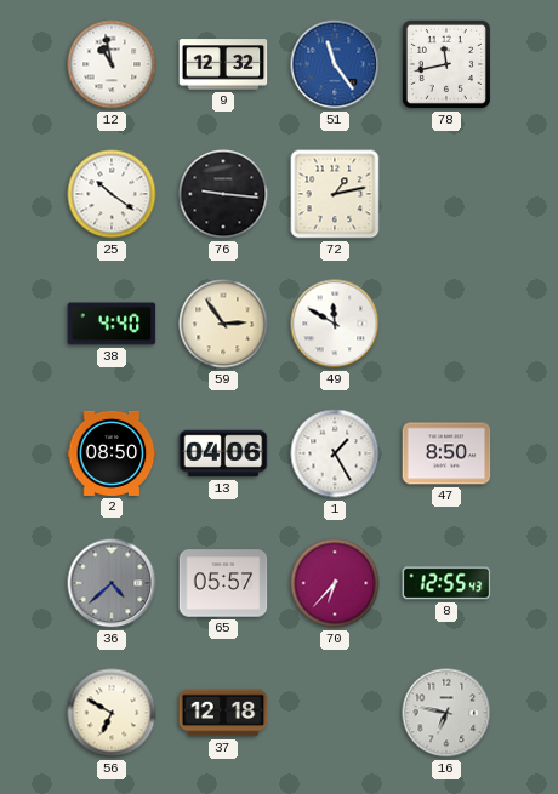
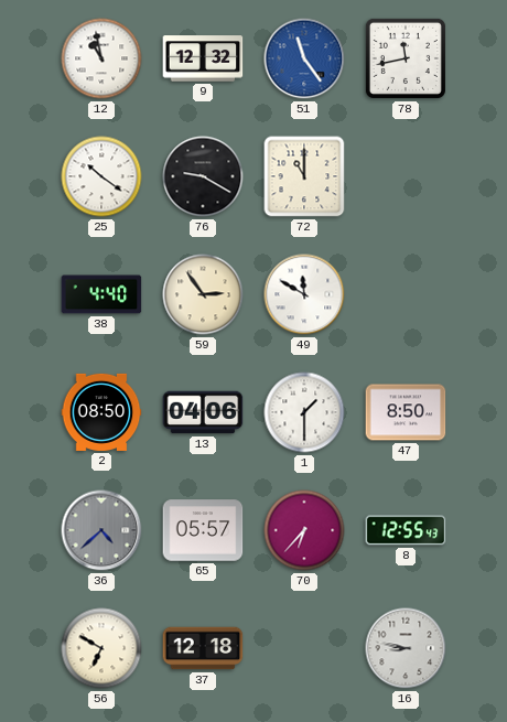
76: 9:16 -> 9:20 (203, 176)
72: 1:13 -> 11:00 (304, 176)
1: 1:25 -> 1:30 (304, 412)
16: 6:47 -> 8:47 (406, 648)
